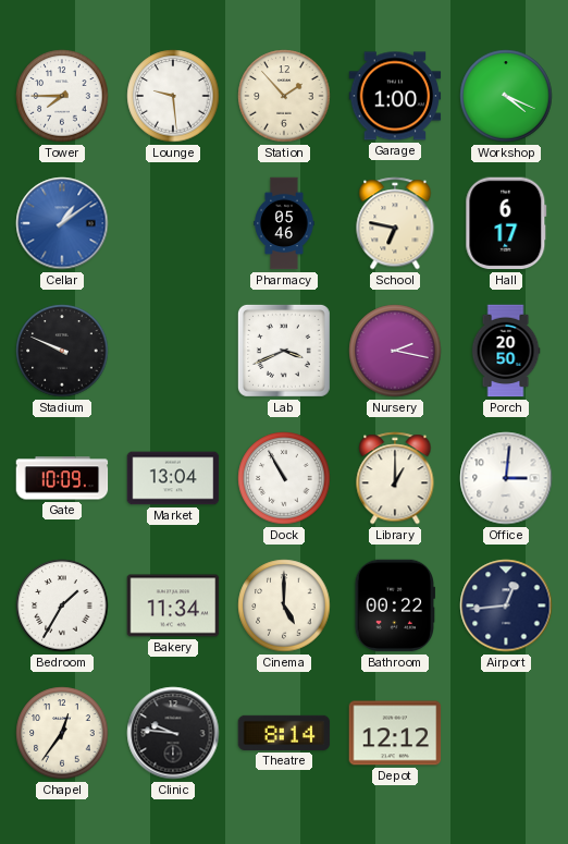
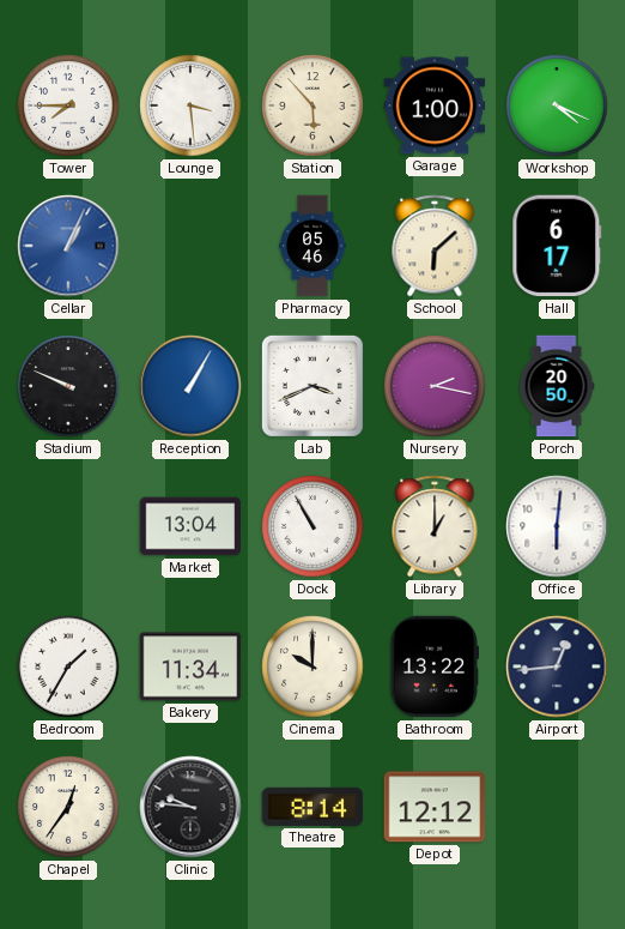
Lounge: 9:29 -> 3:29 (190, 105)
Station: 1:53 -> 5:53 (313, 105)
Cellar: 1:09 -> 1:04 (68, 246)
School: 6:47 -> 6:08 (435, 246)
Reception: none -> 1:05 (190, 386)
Gate: 10:09 -> none (62, 478)
Office: 3:01 -> 6:01 (557, 526)
Cinema: 5:00 -> 10:00 (313, 666)
Bathroom: 00:22 -> 13:22 (433, 666)
